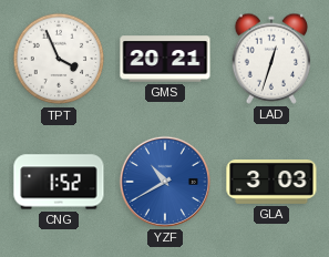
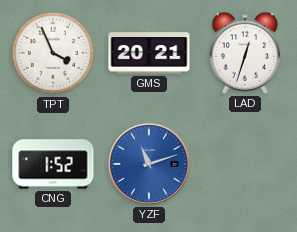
YZF: 10:40 -> 11:12 (149, 164)
GLA: 3:03 -> none (271, 182)
